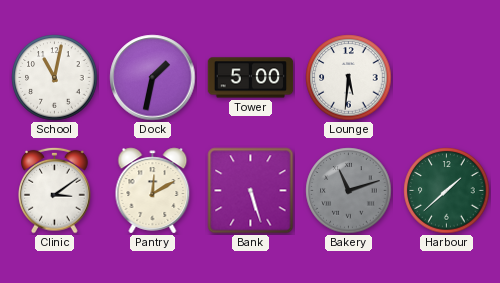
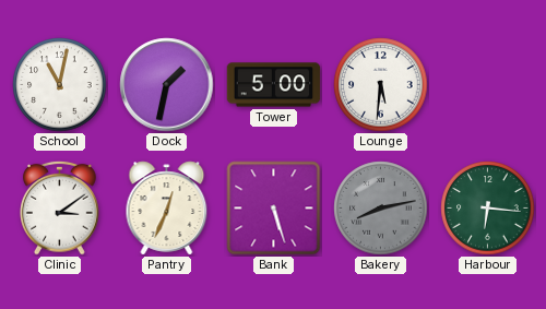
Pantry: 12:10 -> 12:34 (167, 209)
Bakery: 11:12 -> 8:13 (381, 209)
Harbour: 1:38 -> 6:16 (488, 209)
